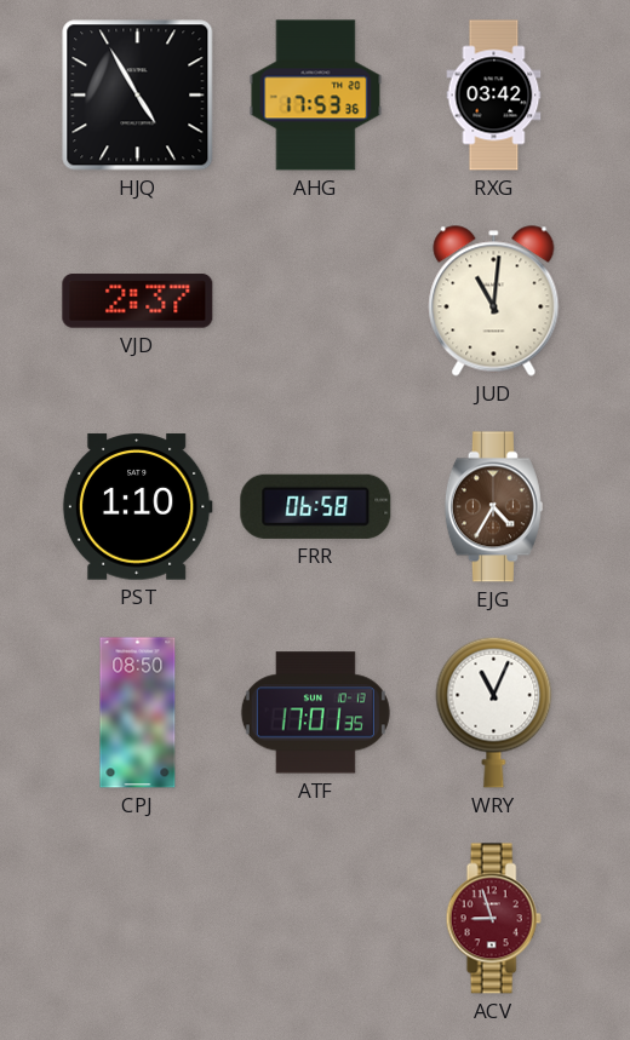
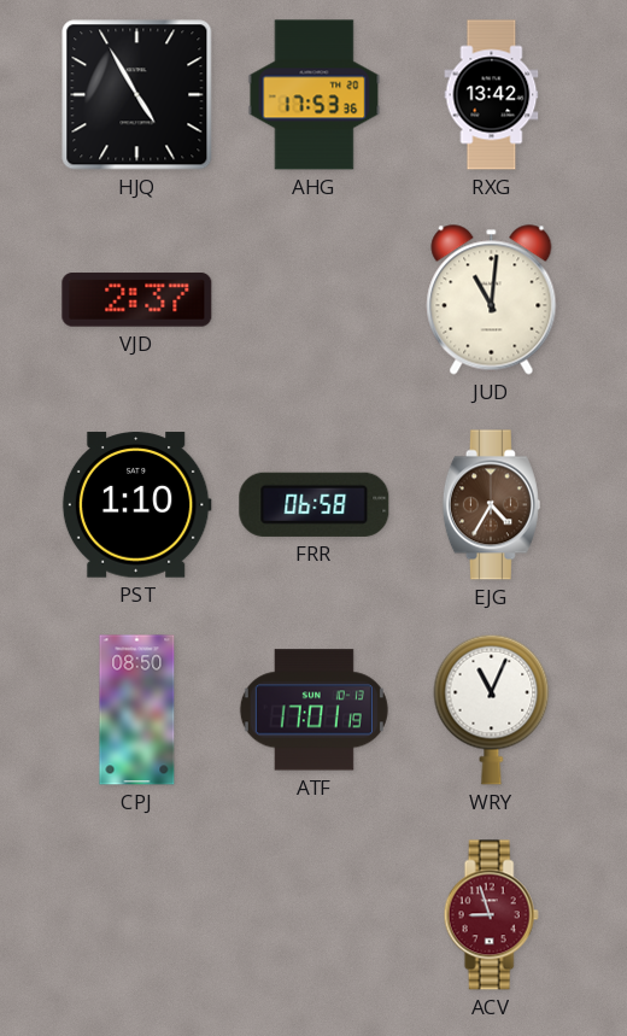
RXG: 03:42 -> 13:42 (492, 95)
ATF: 17:01:35 -> 17:01:19 (313, 710)
